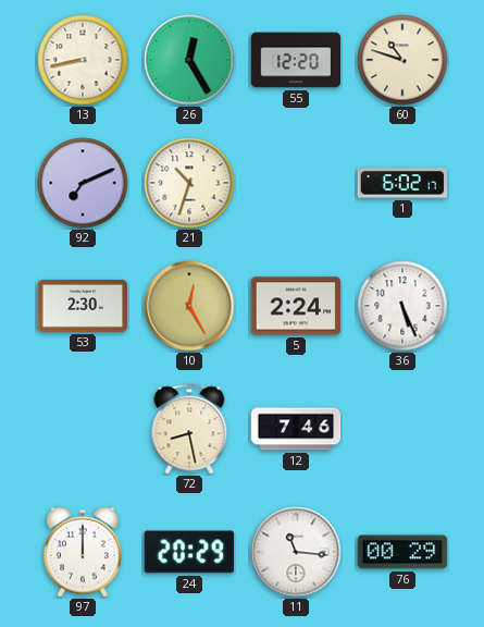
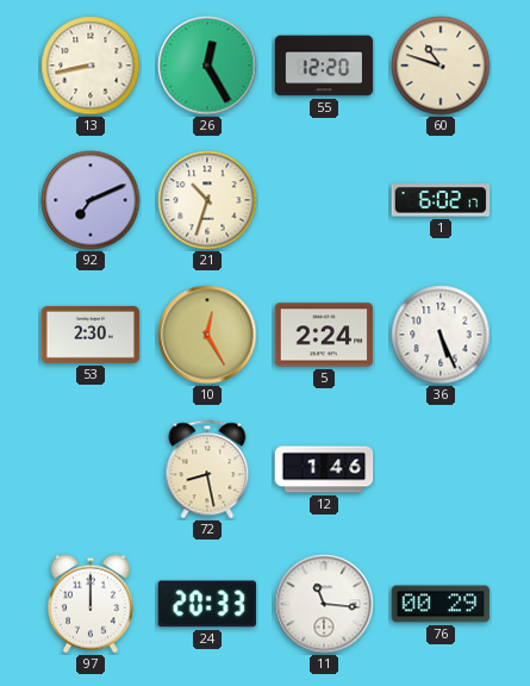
12: 7:46 -> 1:46 (324, 469)
24: 20:29 -> 20:33 (207, 604)
